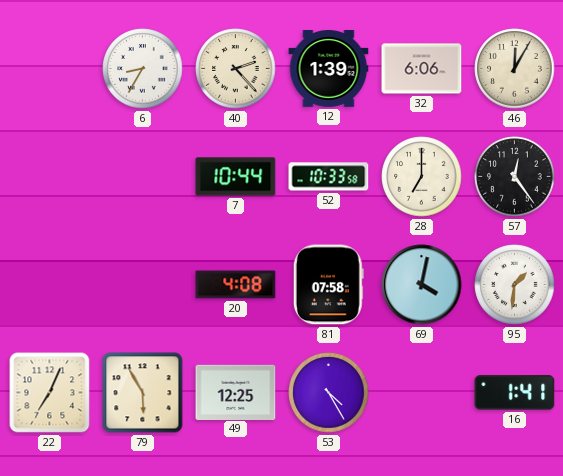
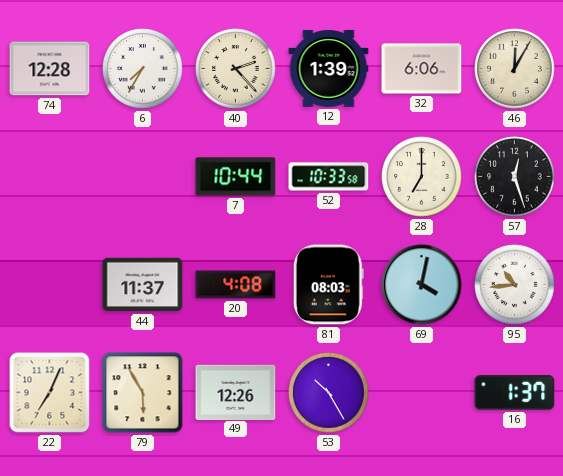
74: none -> 12:28 (50, 69)
6: 8:35 -> 7:35 (143, 69)
57: 12:24 -> 12:27 (515, 177)
44: none -> 11:37 (143, 285)
81: 07:58 -> 08:03 (328, 285)
95: 1:31 -> 10:44 (515, 285)
49: 12:25 -> 12:26 (236, 392)
53: 4:25 -> 10:25 (329, 393)
16: 1:41 -> 1:37 (515, 393)
